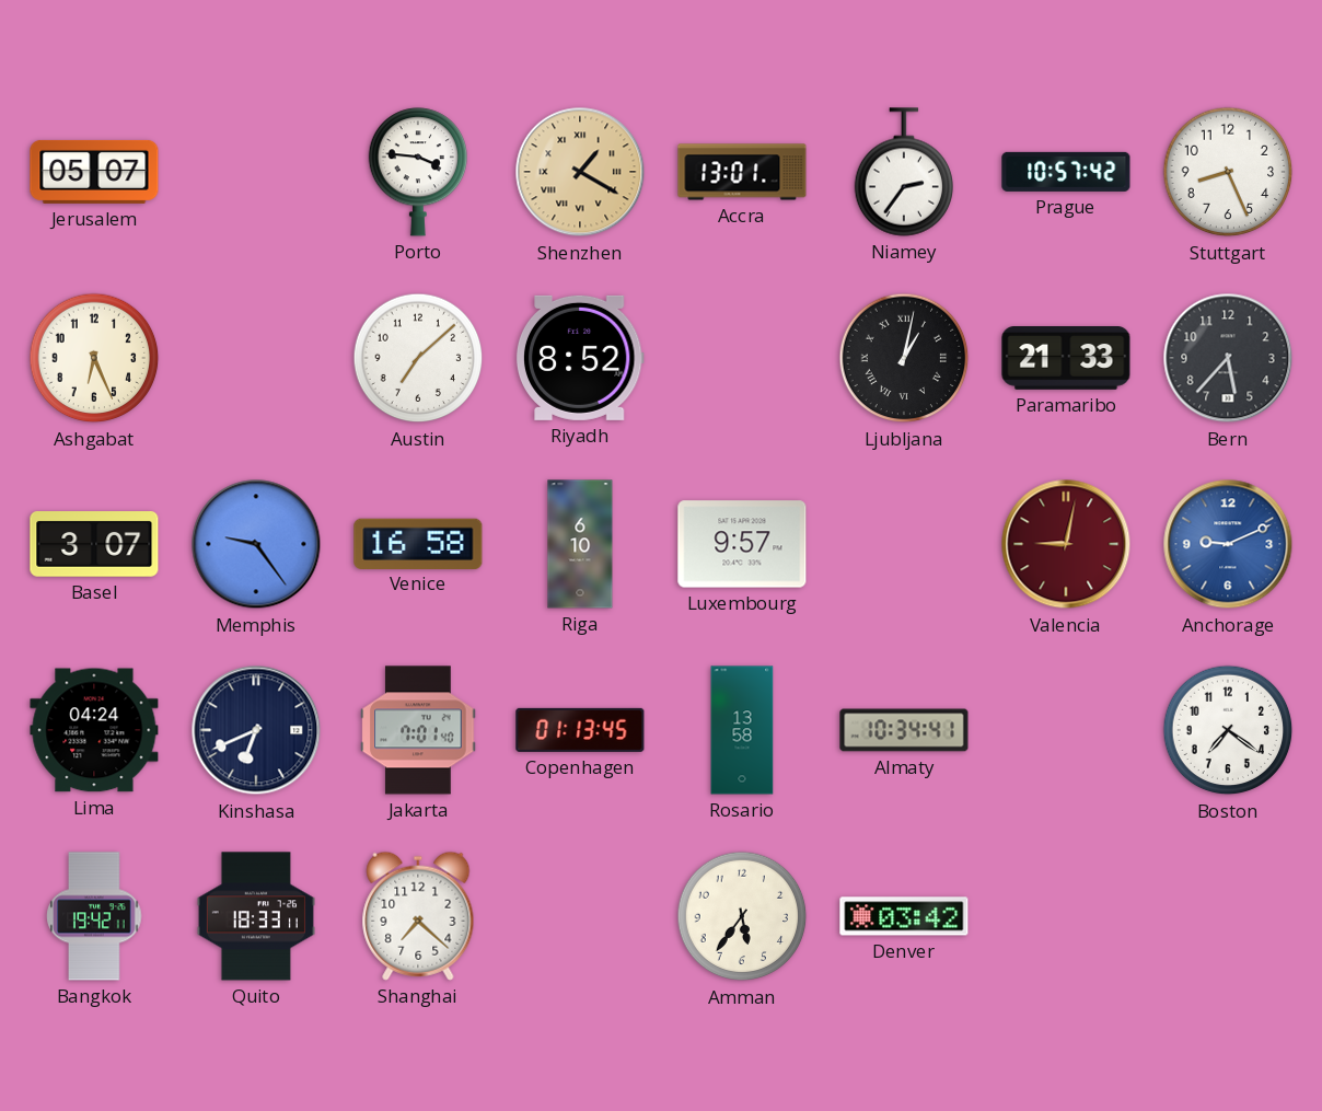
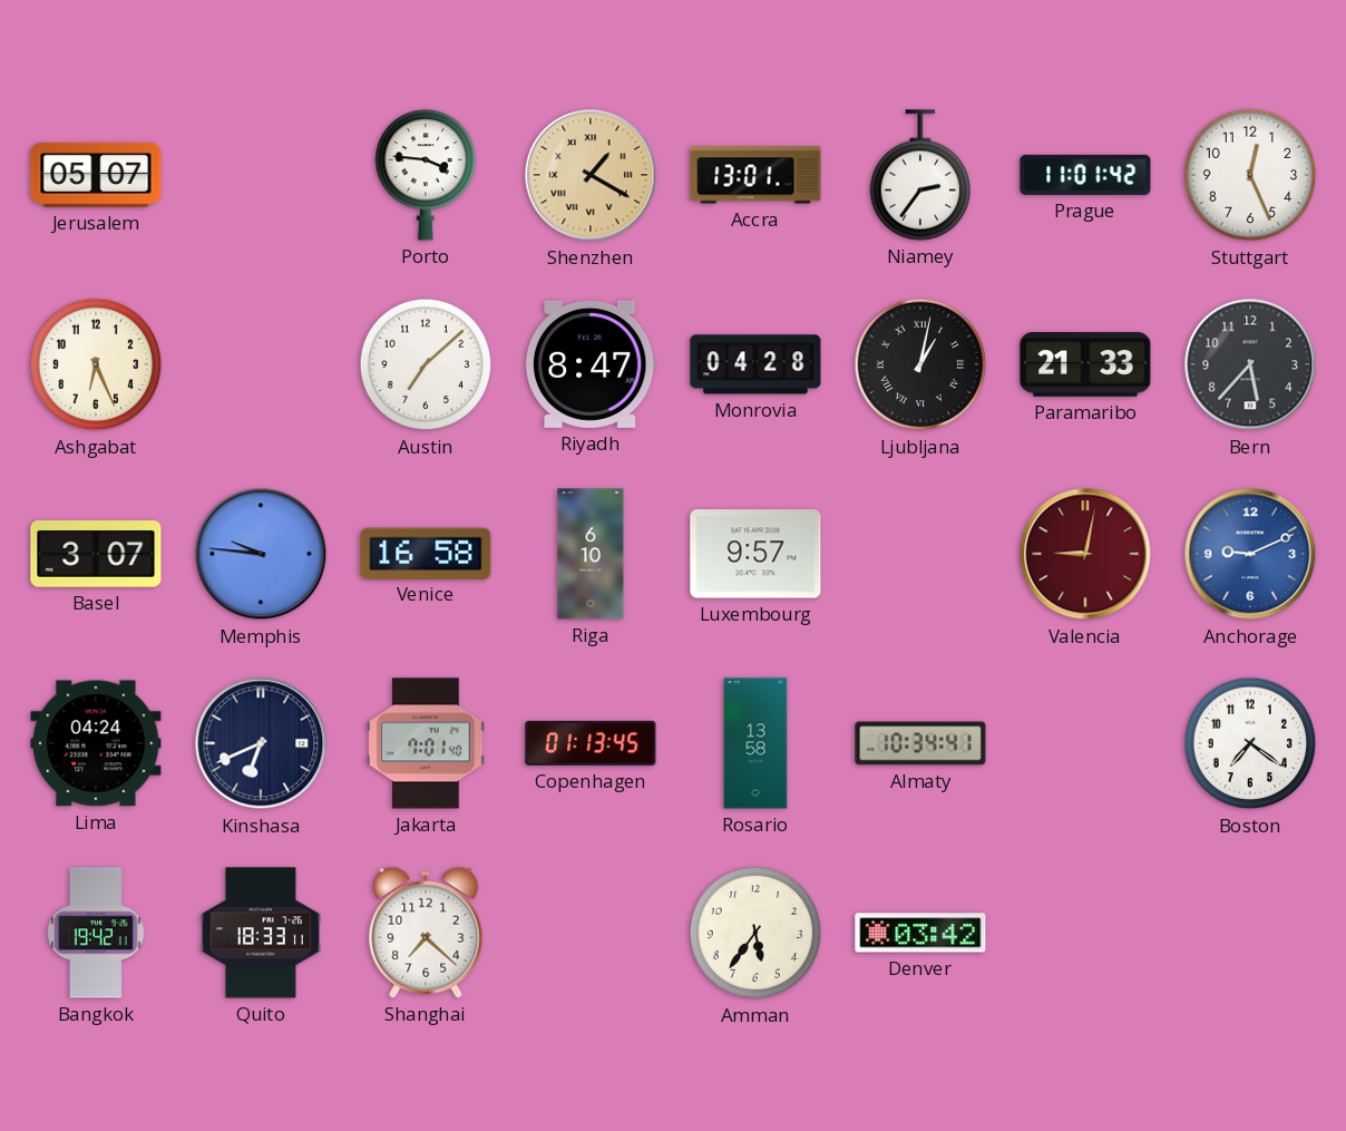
Prague: 10:57 -> 11:01 (1085, 175)
Stuttgart: 8:26 -> 12:26 (1250, 175)
Riyadh: 8:52 -> 8:47 (591, 364)
Monrovia: none -> 04:28 (755, 364)
Memphis: 9:24 -> 9:46 (261, 554)
